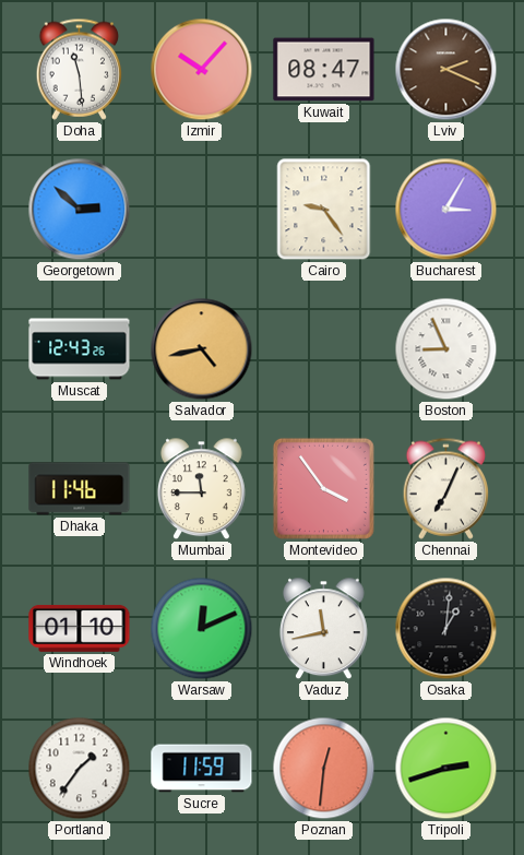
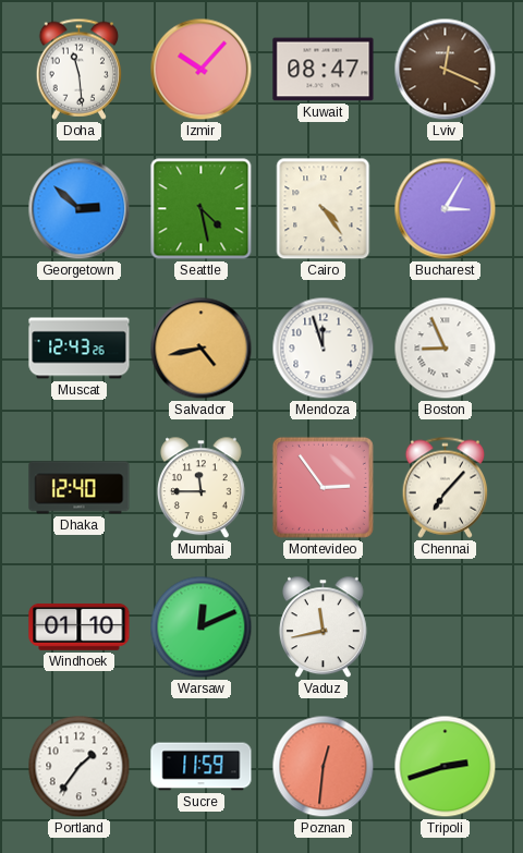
Lviv: 2:19 -> 12:19 (446, 70)
Seattle: none -> 4:28 (202, 209)
Cairo: 9:24 -> 4:24 (324, 209)
Mendoza: none -> 11:57 (324, 349)
Dhaka: 11:46 -> 12:40 (80, 488)
Montevideo: 3:54 -> 2:54 (323, 487)
Chennai: 7:04 -> 7:07 (446, 487)
Osaka: 1:01 -> none (446, 629)
